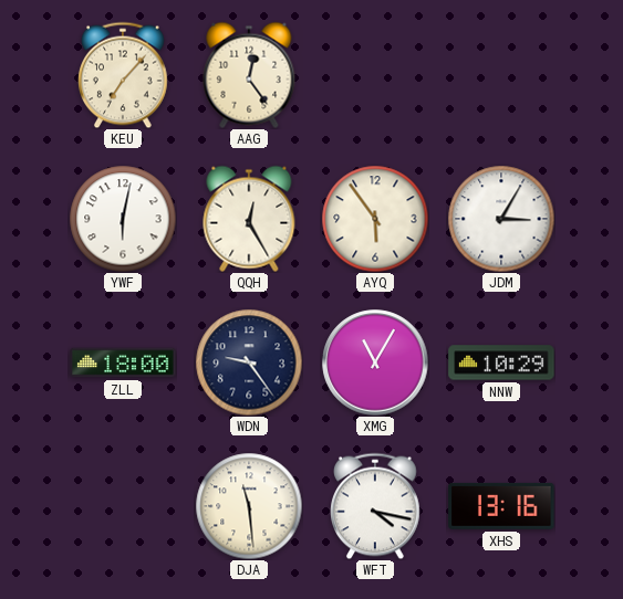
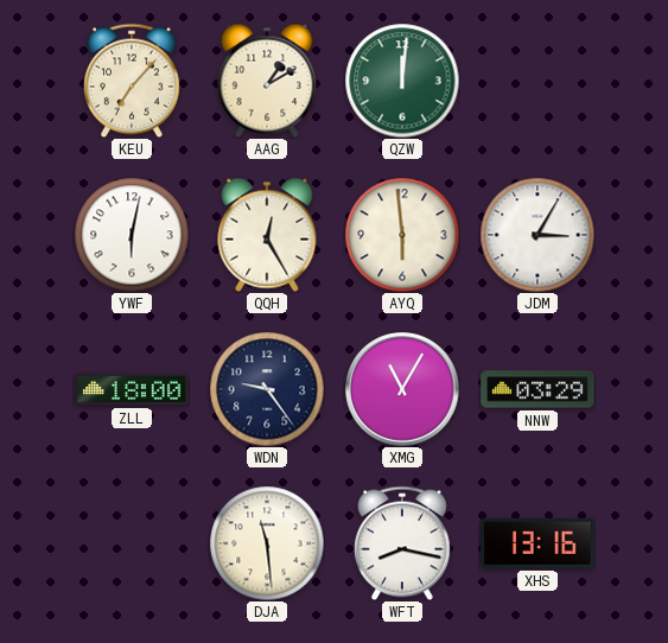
AAG: 12:24 -> 1:10 (267, 81)
QZW: none -> 12:01 (402, 81)
AYQ: 5:54 -> 5:59 (402, 235)
NNW: 10:29 -> 03:29 (537, 389)
WFT: 4:17 -> 8:17 (403, 543)
